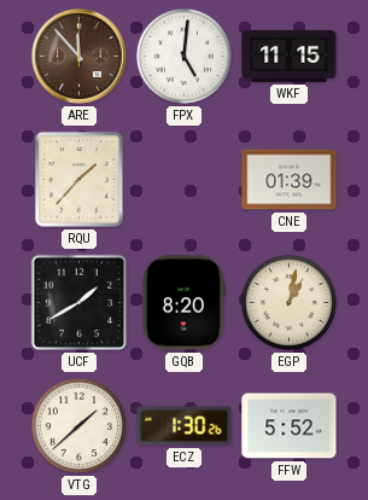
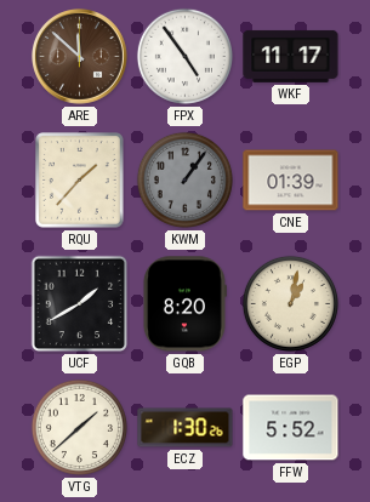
ARE: 11:53 -> 11:52 (80, 57)
FPX: 5:01 -> 4:54 (184, 56)
WKF: 11:15 -> 11:17 (291, 56)
KWM: none -> 1:06 (184, 179)
